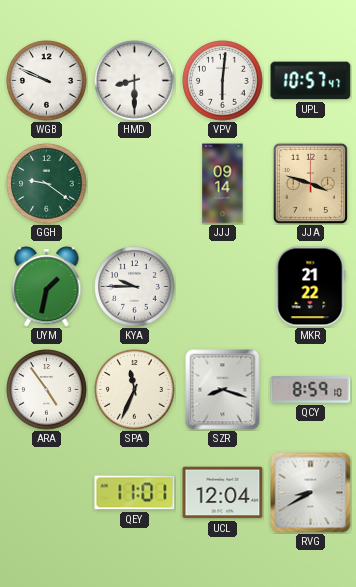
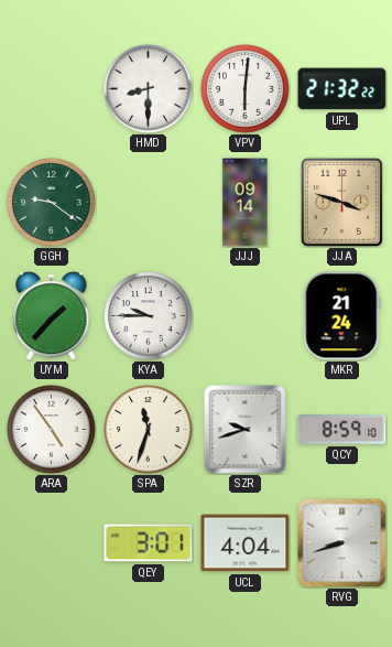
WGB: 9:49 -> none (47, 81)
UPL: 10:57 -> 21:32 (342, 89)
UYM: 1:32 -> 1:37 (52, 316)
MKR: 21:22 -> 21:24 (342, 316)
SPA: 11:34 -> 11:33 (149, 430)
SZR: 8:18 -> 9:42 (246, 430)
QEY: 11:01 -> 3:01 (149, 543)
UCL: 12:04 -> 4:04 (246, 543)
RVG: 8:40 -> 8:42 (342, 543)
